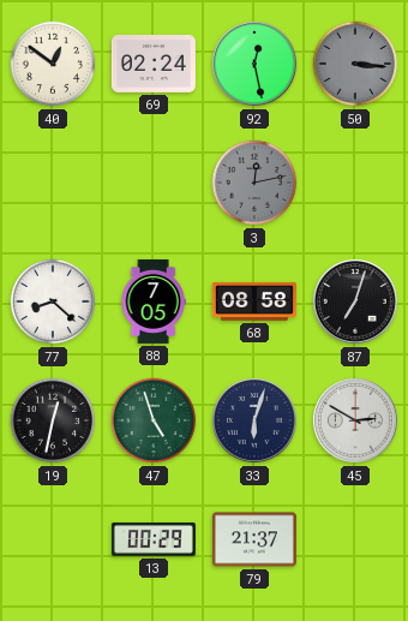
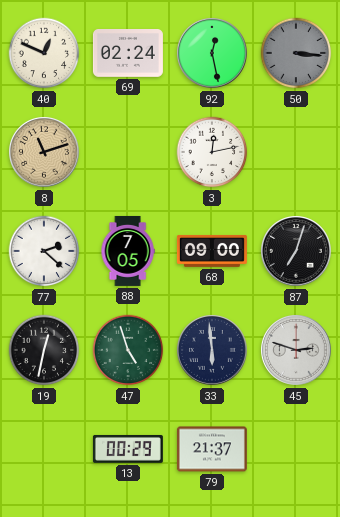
40: 12:51 -> 12:49 (44, 53)
8: none -> 11:12 (45, 153)
3 dial: grey -> white (212, 152)
77: 8:22 -> 2:22 (44, 251)
68: 08:58 -> 09:00 (212, 251)
33: 6:03 -> 5:59 (213, 351)
45: 2:50 -> 2:48 (297, 351)
